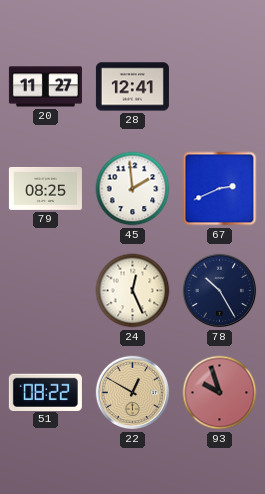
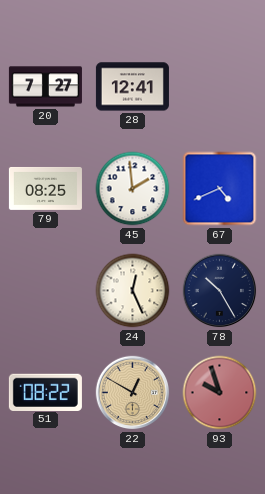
20: 11:27 -> 7:27 (45, 87)
67: 2:41 -> 4:41 (220, 189)
